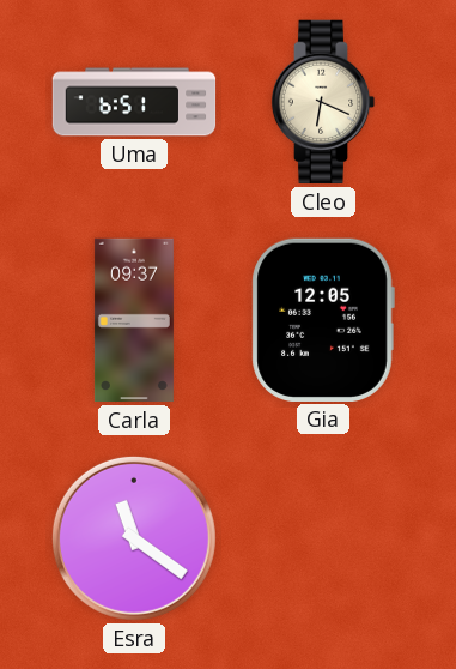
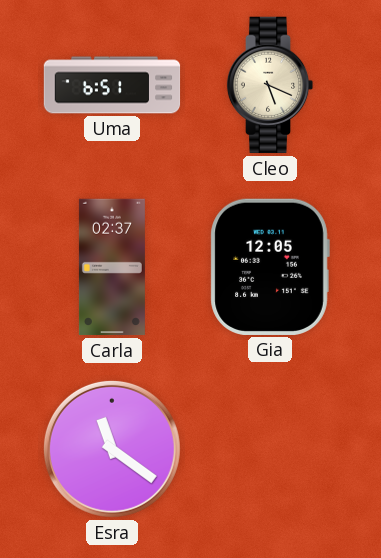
Cleo: 6:19 -> 5:19 (270, 85)
Carla: 09:37 -> 02:37 (112, 267)
